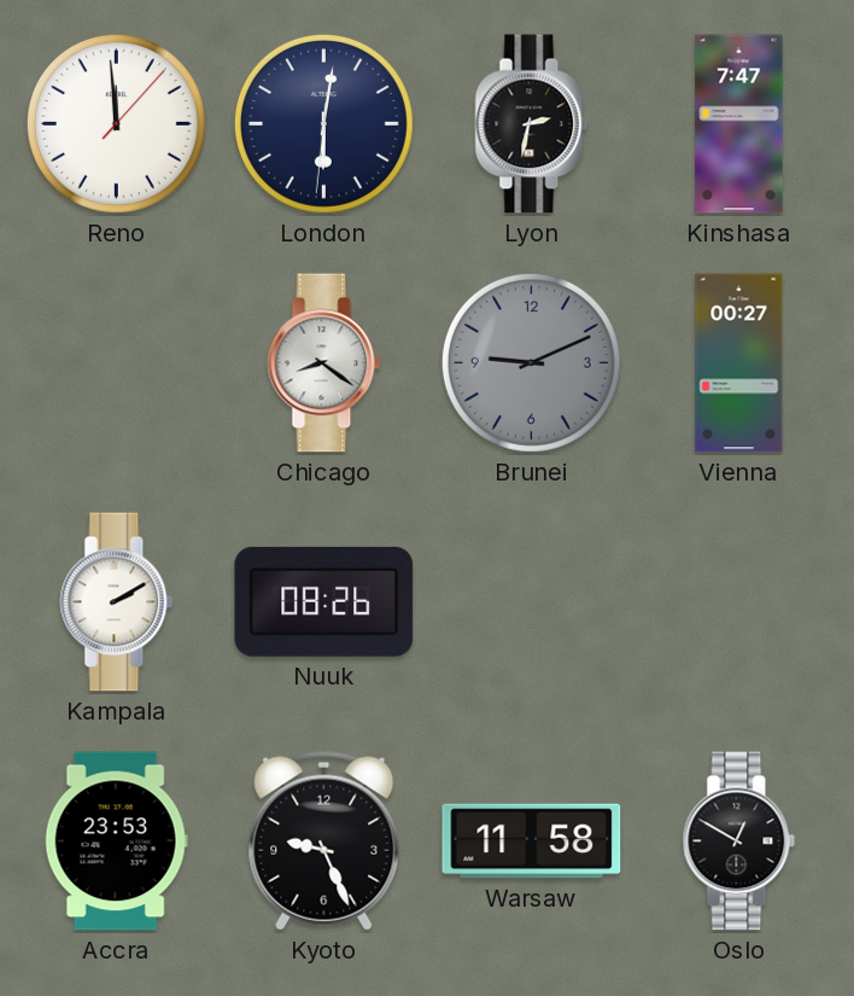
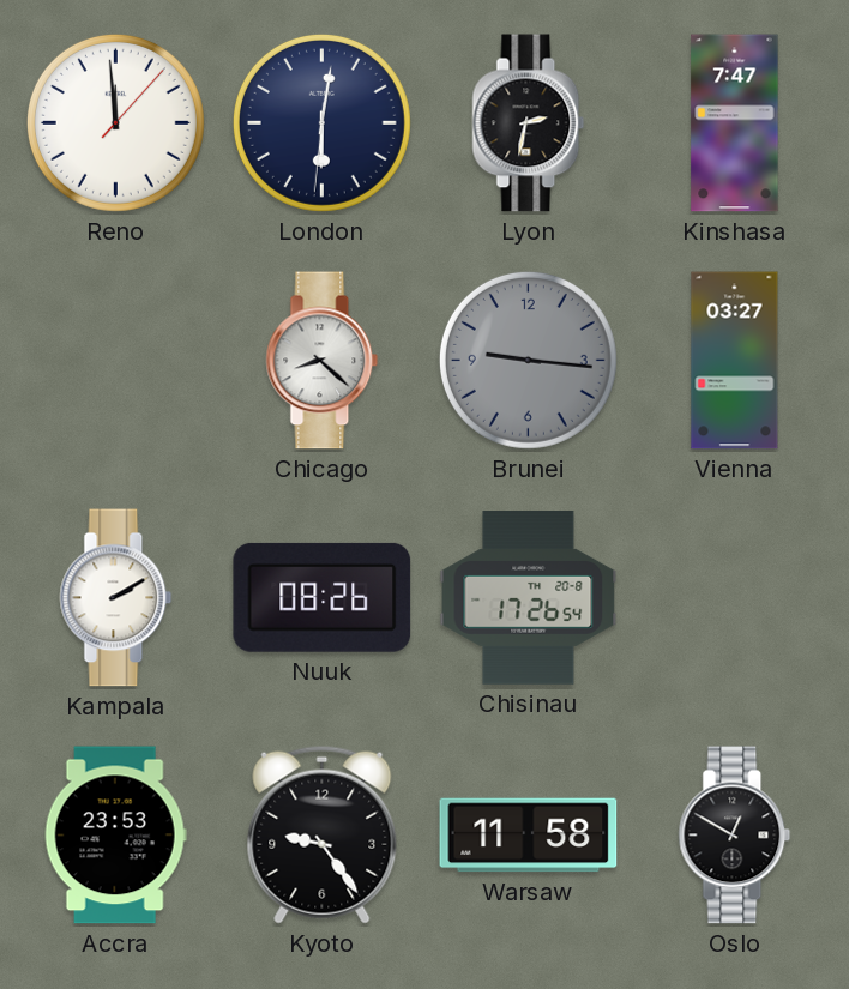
Chicago: 8:21 -> 8:22 (323, 361)
Brunei: 9:11 -> 9:16 (528, 360)
Vienna: 00:27 -> 03:27 (735, 361)
Chisinau: none -> 17:26 (529, 598)
Kyoto: 9:26 -> 9:24 (323, 834)
